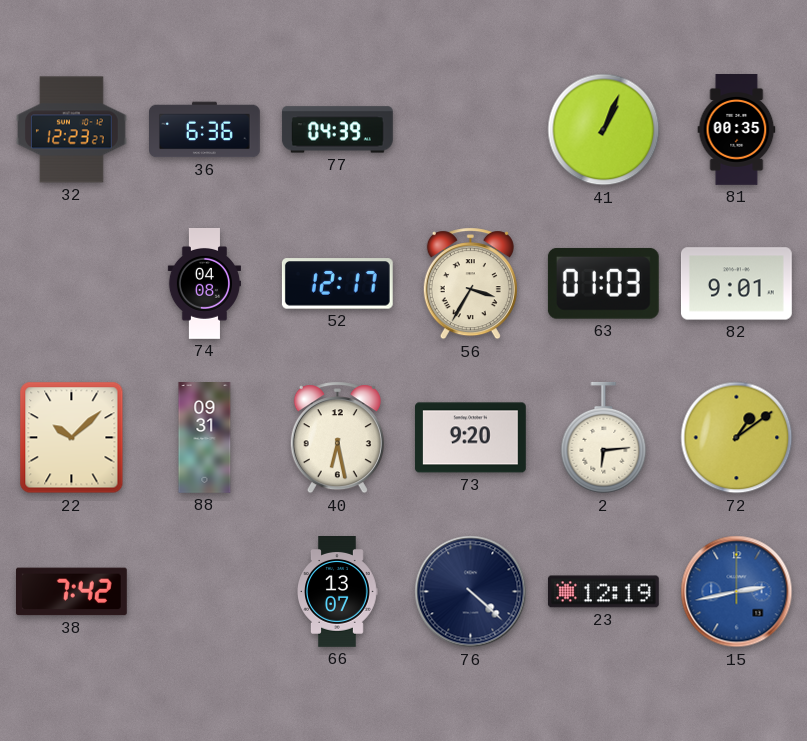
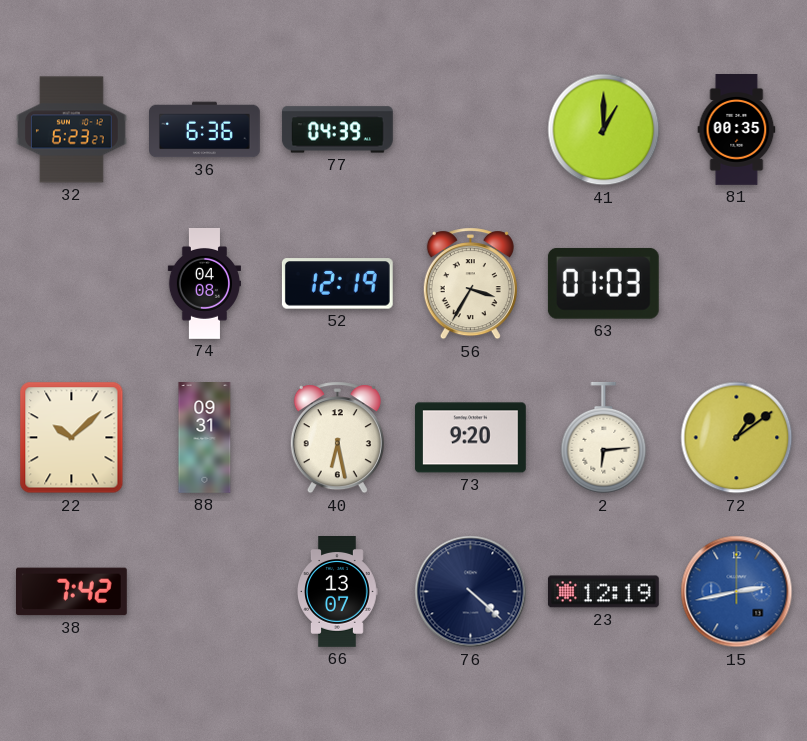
32: 12:23 -> 6:23 (72, 130)
41: 1:04 -> 1:00 (604, 130)
52: 12:17 -> 12:19 (337, 284)
82: 9:01 -> none (736, 284)
